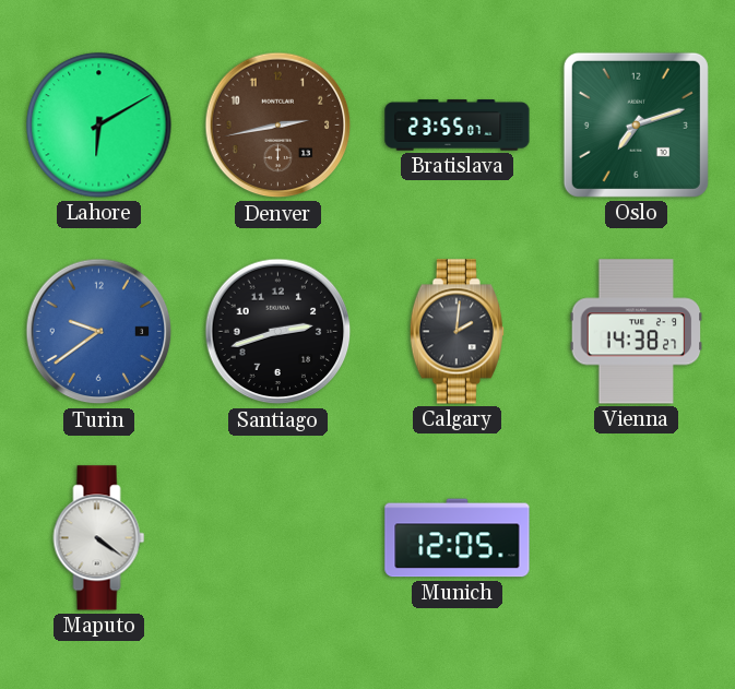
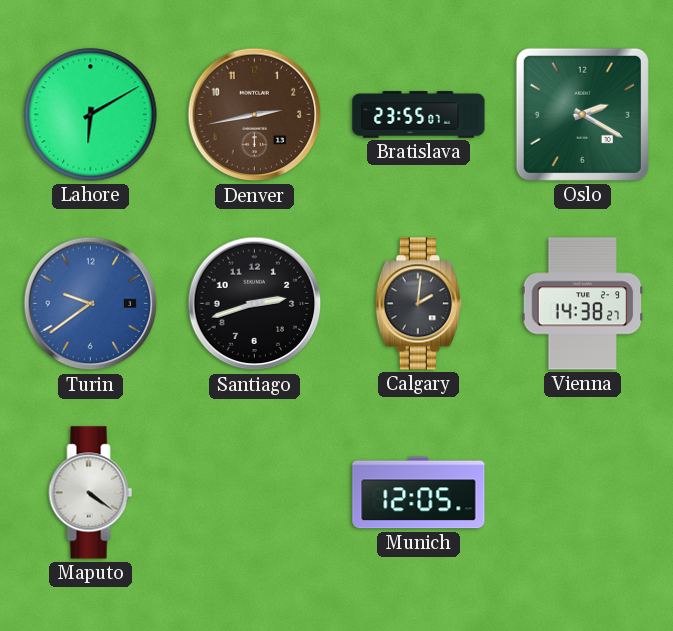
Oslo: 7:12 -> 2:20 (582, 114)
